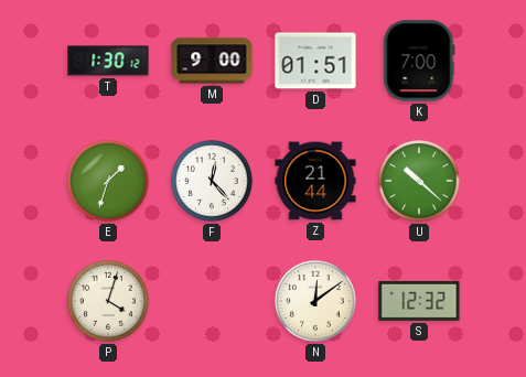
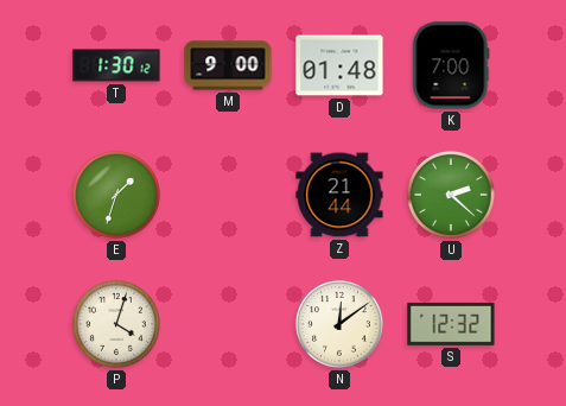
D: 01:51 -> 01:48 (339, 65)
F: 12:23 -> none (213, 182)
U: 10:22 -> 2:22 (452, 196)
